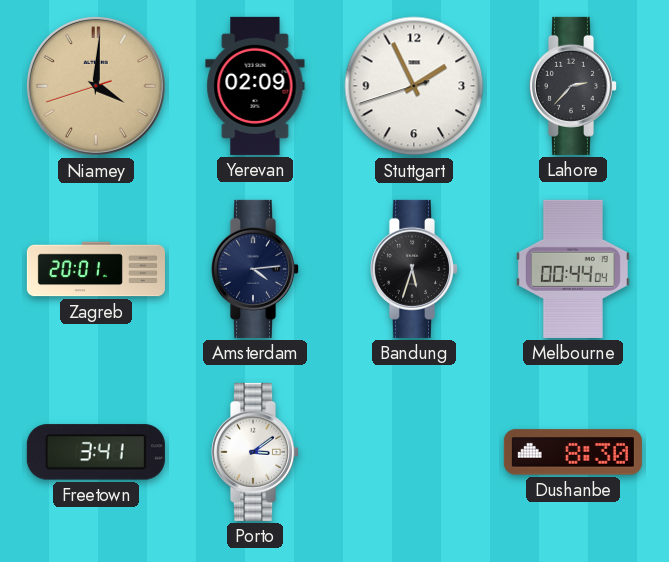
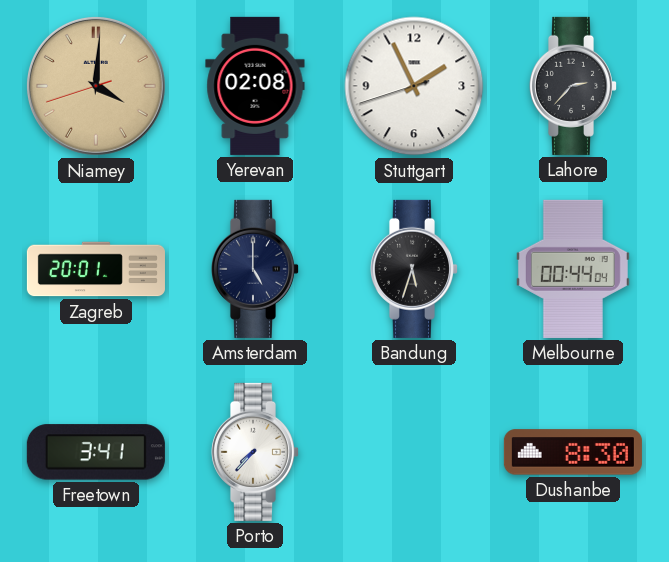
Yerevan: 02:09 -> 02:08 (255, 86)
Amsterdam: 4:14 -> 5:00 (254, 269)
Porto: 3:09 -> 7:37 (254, 452)
